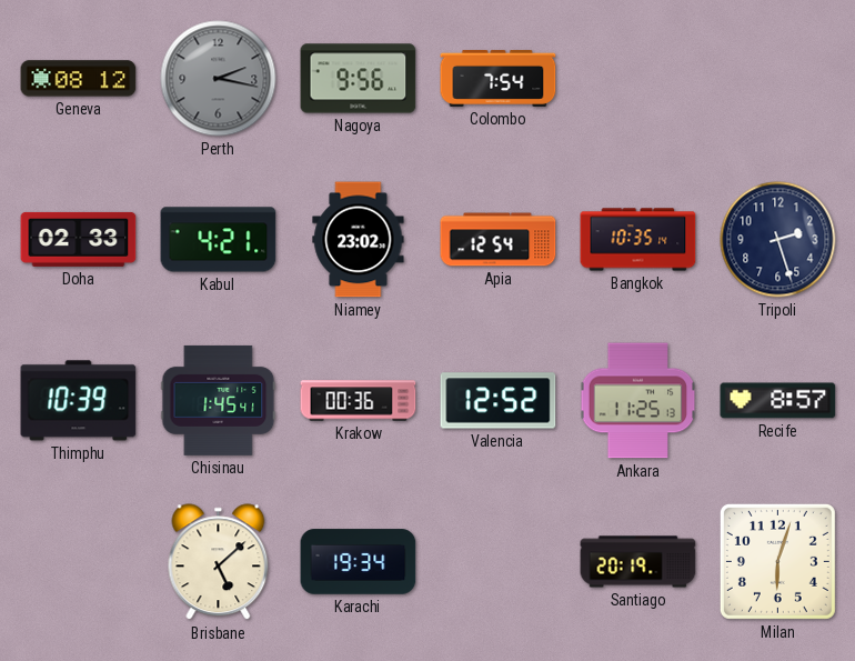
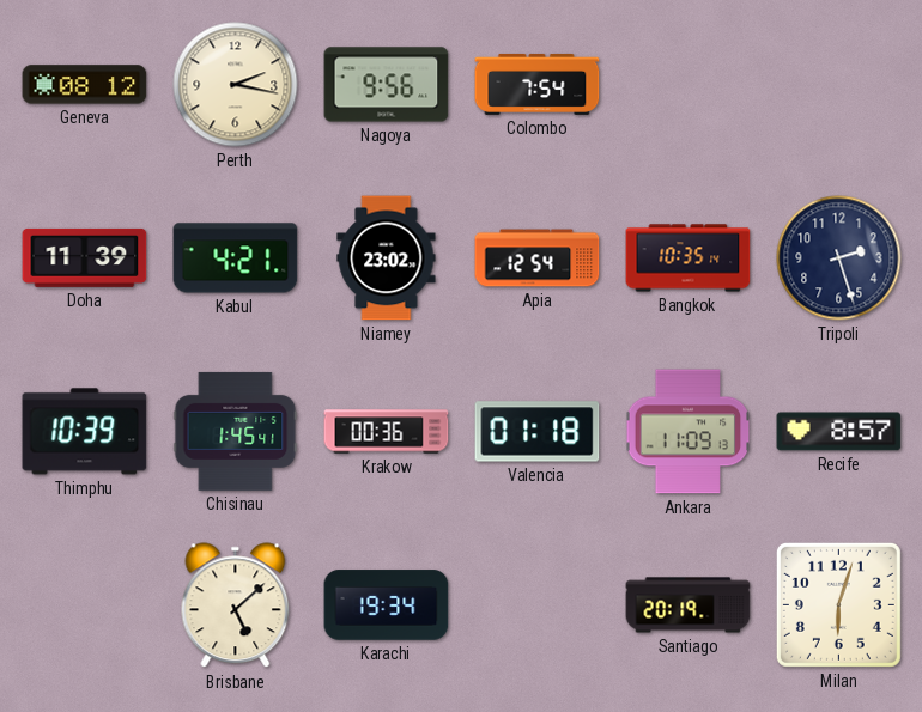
Perth dial: grey -> cream (236, 85)
Doha: 02:33 -> 11:39 (85, 257)
Valencia: 12:52 -> 01:18 (538, 432)
Ankara: 11:25 -> 11:09 (689, 432)
